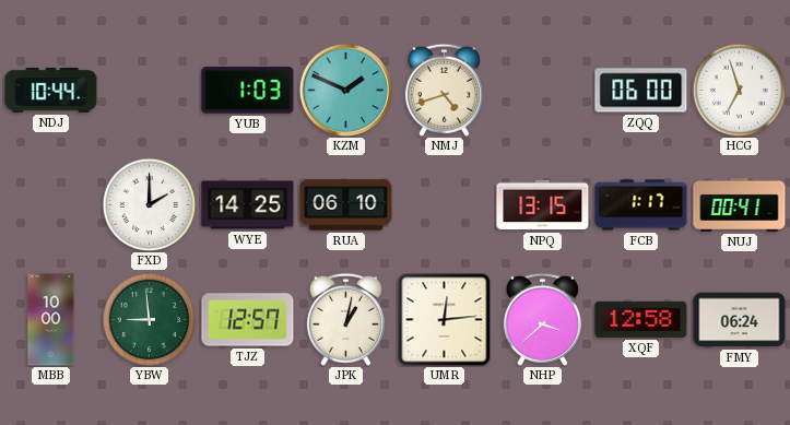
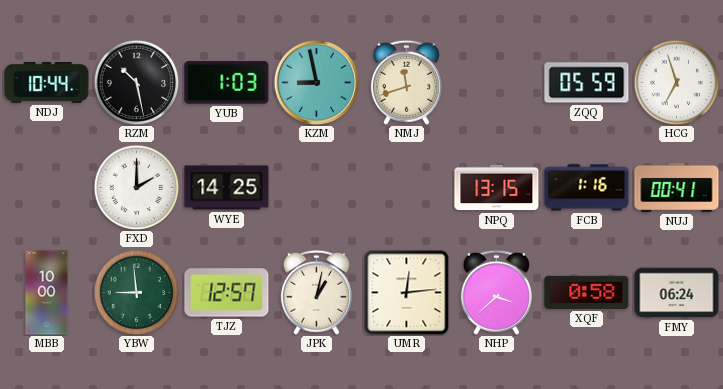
RZM: none -> 10:28 (136, 82)
KZM: 1:49 -> 8:58 (316, 82)
NMJ: 4:42 -> 11:42 (406, 82)
ZQQ: 06:00 -> 05:59 (587, 83)
RUA: 06:10 -> none (346, 205)
FCB: 1:17 -> 1:16 (587, 188)
XQF: 12:58 -> 0:58 (587, 292)
